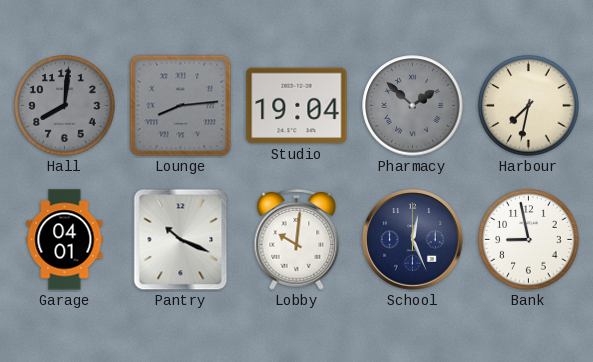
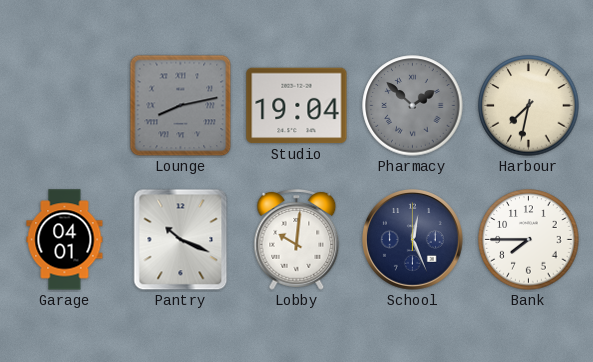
Hall: 8:01 -> none (65, 106)
Lounge: 8:14 -> 8:13 (181, 106)
Bank: 8:58 -> 7:45 (529, 240)
